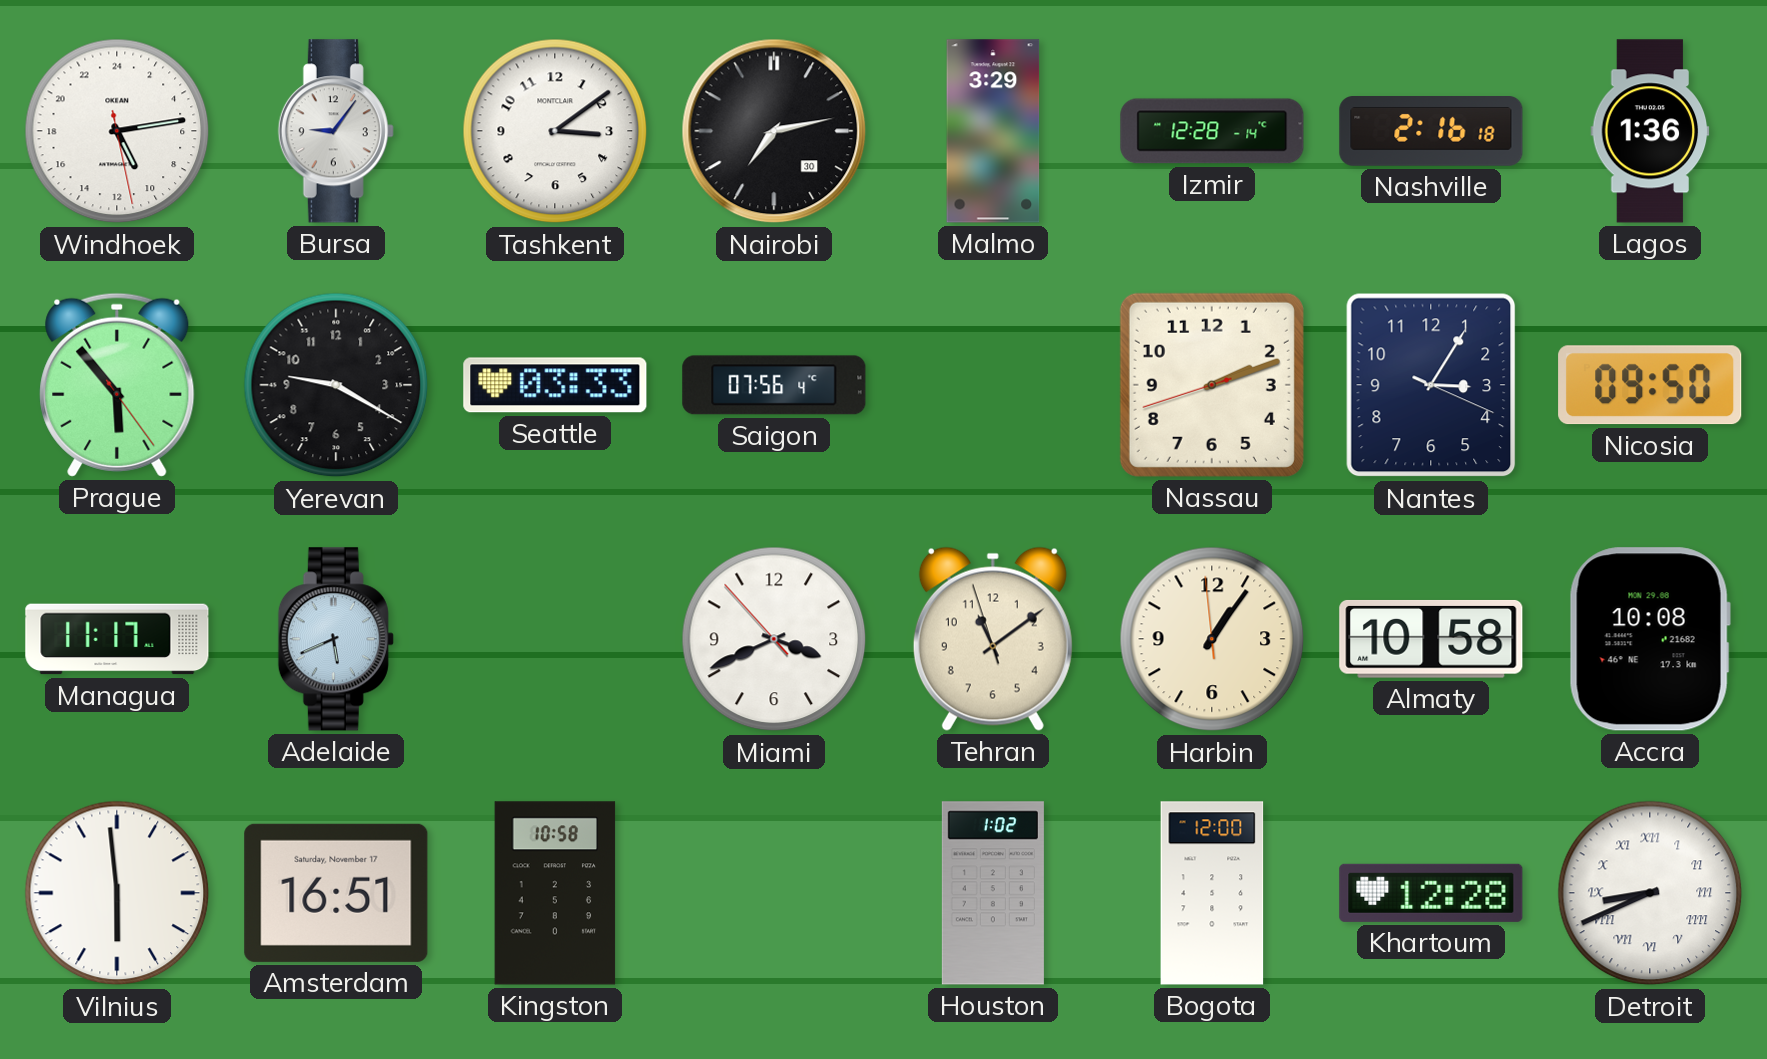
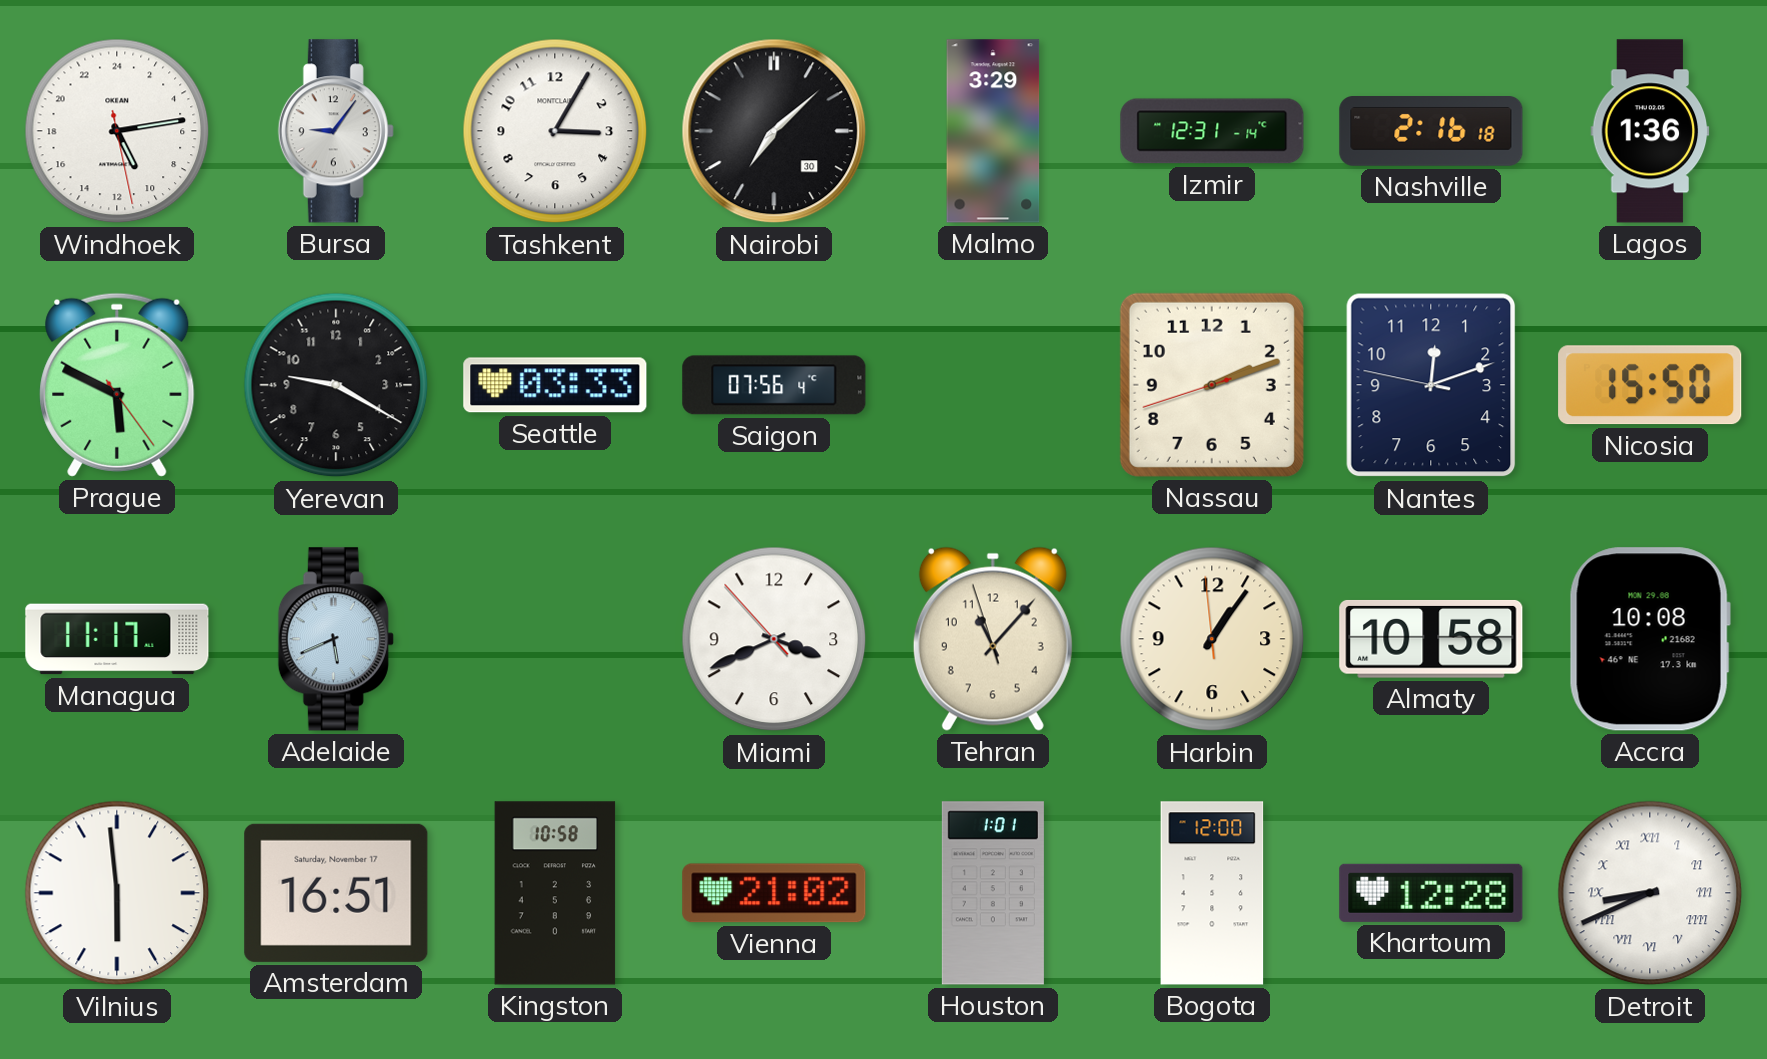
Tashkent: 3:09 -> 3:05 (555, 131)
Nairobi: 7:13 -> 7:08 (774, 131)
Izmir: 12:28 -> 12:31 (1212, 131)
Prague: 5:53 -> 5:49 (117, 385)
Nantes: 3:05 -> 12:11 (1431, 385)
Nicosia: 09:50 -> 15:50 (1650, 385)
Tehran: 11:08 -> 11:06 (993, 639)
Vienna: none -> 21:02 (774, 893)
Houston: 1:02 -> 1:01 (993, 893)
